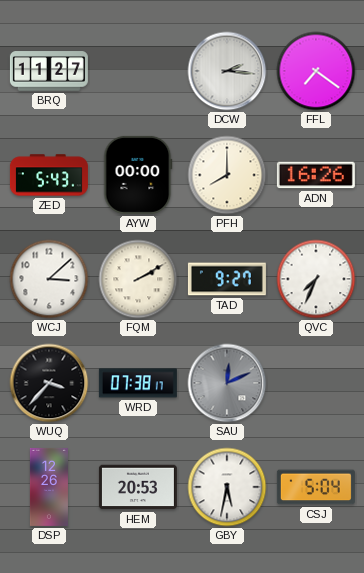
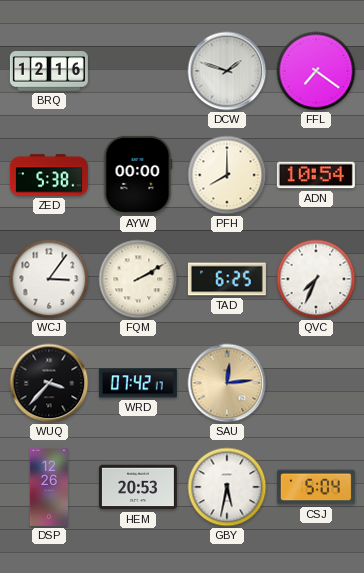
BRQ: 11:27 -> 12:16 (49, 71)
DCW: 2:16 -> 1:48 (227, 71)
ZED: 5:43 -> 5:38 (49, 175)
ADN: 16:26 -> 10:54 (316, 175)
WCJ: 3:08 -> 3:06 (49, 279)
TAD: 9:27 -> 6:25 (227, 279)
WRD: 07:38 -> 07:42 (138, 383)
SAU: 12:11 -> 12:14 (227, 383)
SAU dial: grey -> champagne (227, 383)
